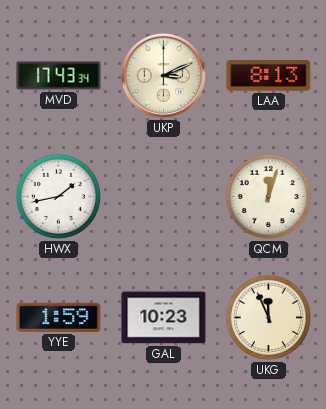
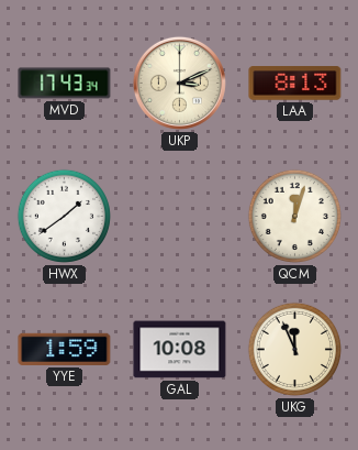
HWX: 1:43 -> 1:39 (64, 216)
GAL: 10:23 -> 10:08 (180, 350)
